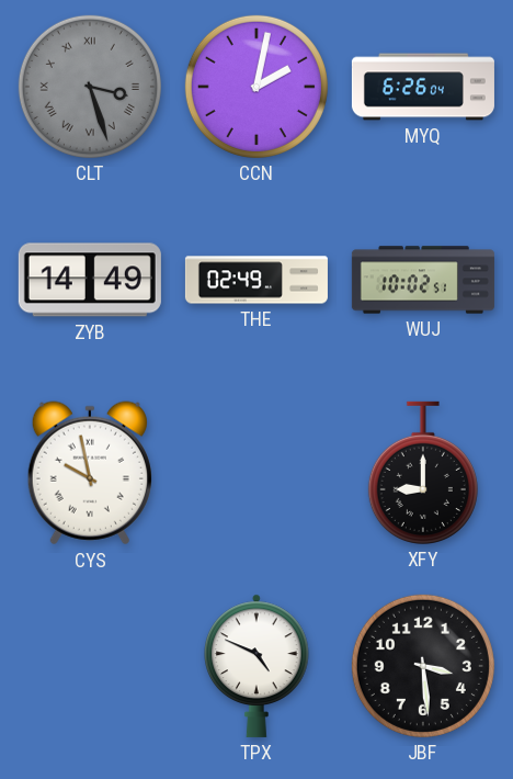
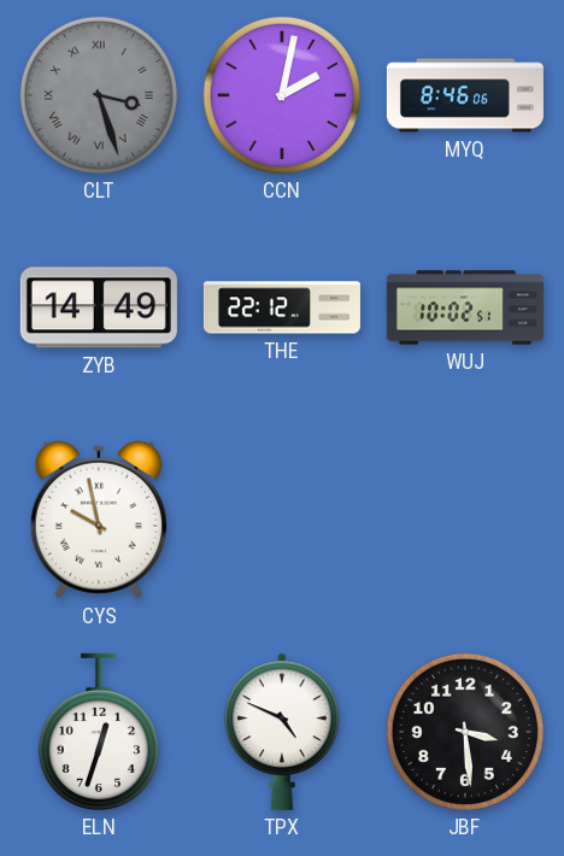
MYQ: 6:26 -> 8:46 (465, 95)
THE: 02:49 -> 22:12 (282, 307)
XFY: 9:00 -> none (423, 473)
ELN: none -> 12:33 (99, 732)
